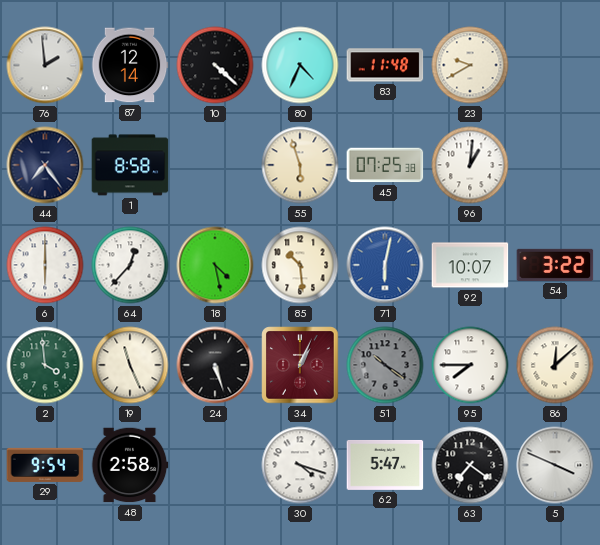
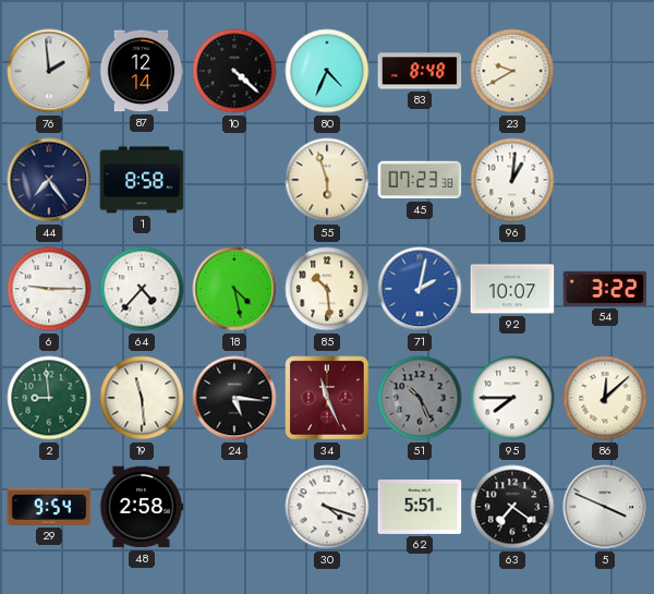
83: 11:48 -> 8:48 (420, 71)
45: 07:25 -> 07:23 (420, 180)
6: 6:00 -> 9:15 (49, 289)
64: 12:37 -> 4:37 (142, 289)
71: 6:02 -> 2:02 (420, 289)
2: 3:59 -> 8:59 (49, 398)
19: 11:26 -> 11:29 (142, 398)
24: 5:27 -> 5:16 (234, 398)
34: 1:04 -> 11:26 (327, 398)
51: 10:21 -> 10:26 (420, 398)
62: 5:47 -> 5:51 (420, 507)
